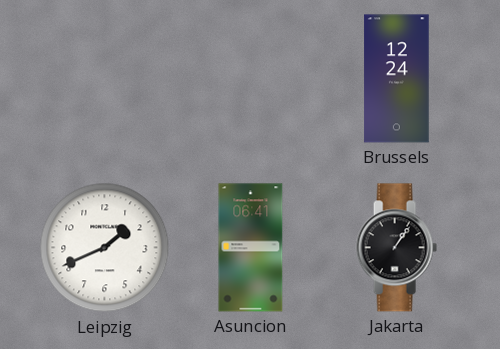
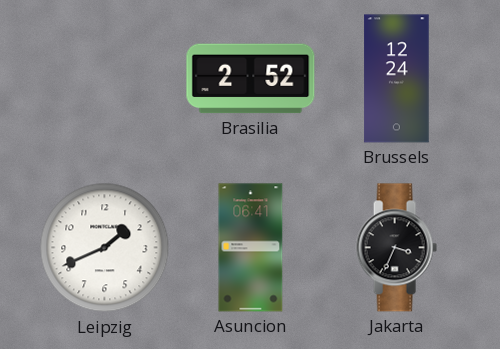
Brasilia: none -> 2:52 (251, 79)
Jakarta: 1:06 -> 3:34 (396, 248)
